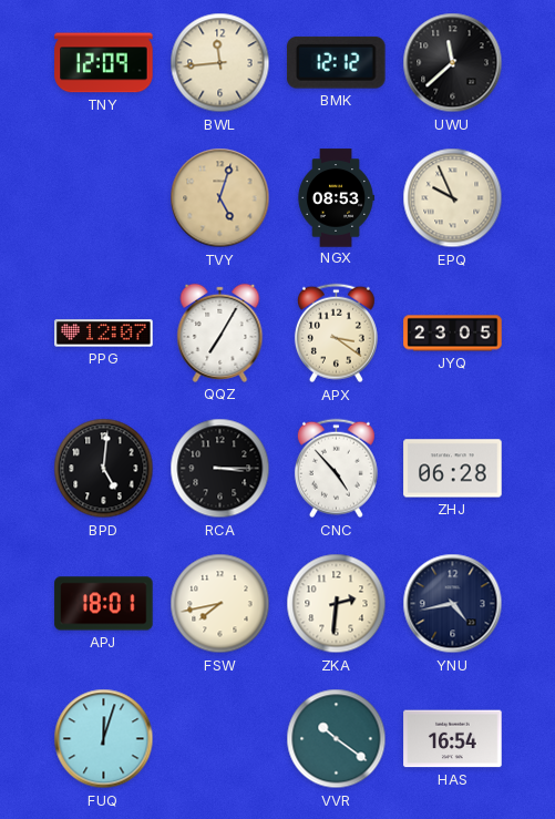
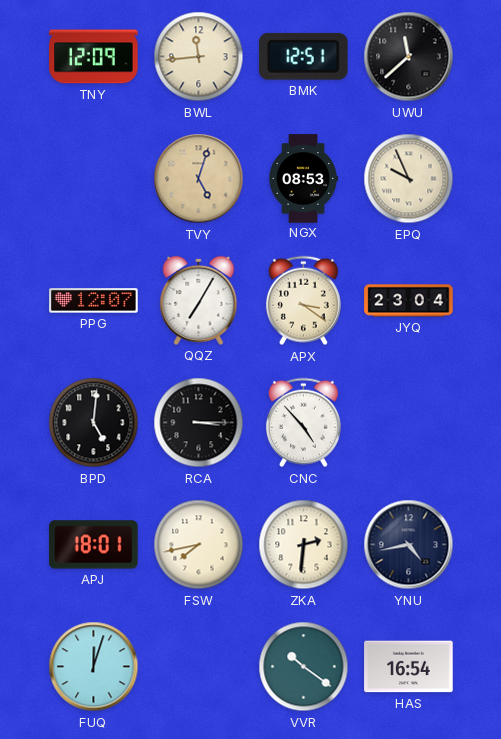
BMK: 12:12 -> 12:51 (303, 56)
JYQ: 23:05 -> 23:04 (409, 301)
ZHJ: 06:28 -> none (453, 469)
